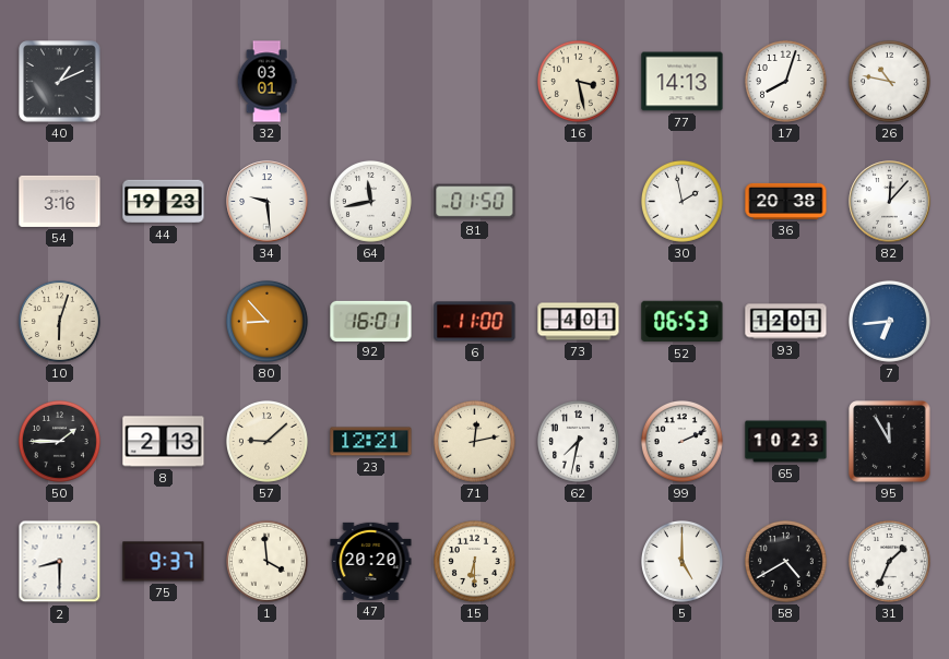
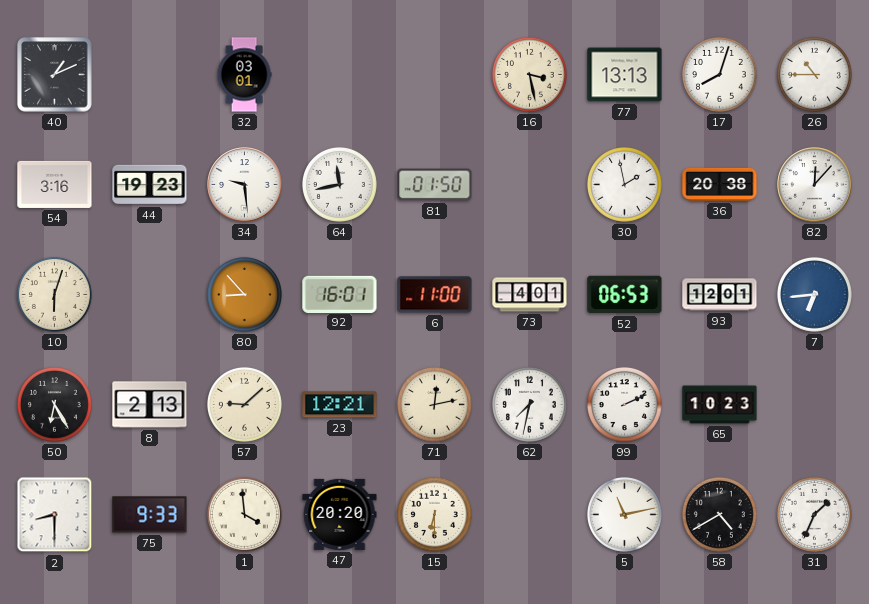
77: 14:13 -> 13:13 (625, 75)
26: 10:47 -> 10:45 (814, 74)
50: 1:45 -> 6:25 (54, 404)
95: 11:55 -> none (890, 442)
75: 9:37 -> 9:33 (150, 515)
5: 5:00 -> 11:13 (624, 514)
